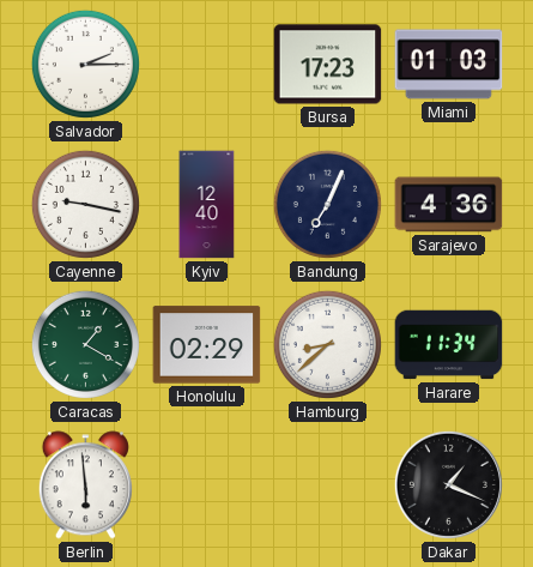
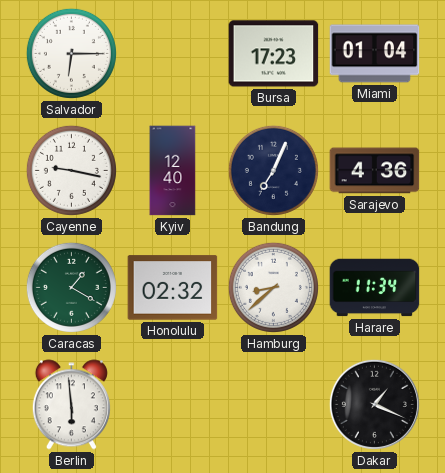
Salvador: 2:15 -> 6:15 (71, 53)
Miami: 01:03 -> 01:04 (375, 54)
Honolulu: 02:29 -> 02:32 (173, 288)
